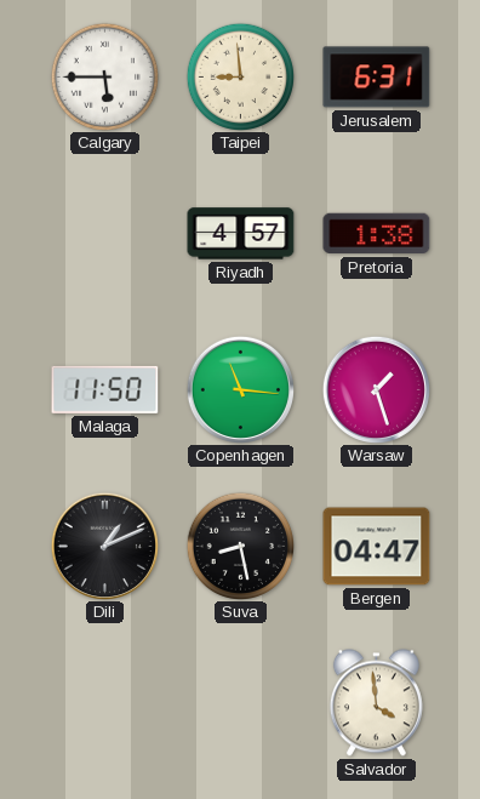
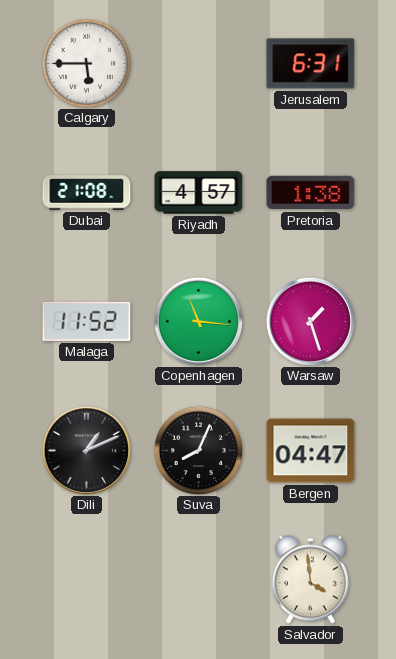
Taipei: 8:59 -> none (240, 76)
Dubai: none -> 21:08 (87, 193)
Malaga: 11:50 -> 11:52 (87, 321)
Suva: 8:28 -> 8:04 (198, 450)
